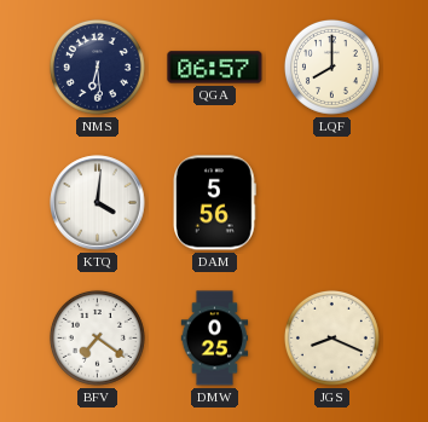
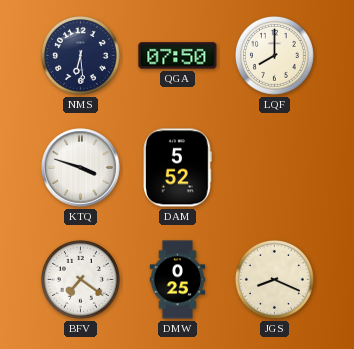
QGA: 06:57 -> 07:50 (178, 56)
KTQ: 4:01 -> 3:48 (81, 168)
DAM: 5:56 -> 5:52 (178, 168)
